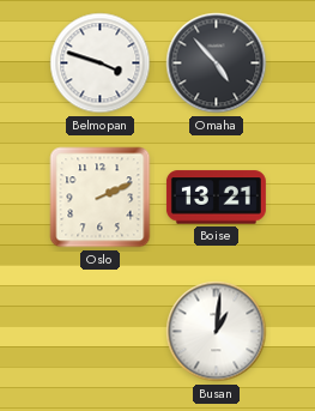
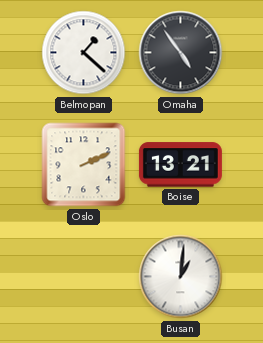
Belmopan: 3:48 -> 1:22 (84, 53)
Omaha: 4:53 -> 4:54 (181, 53)
